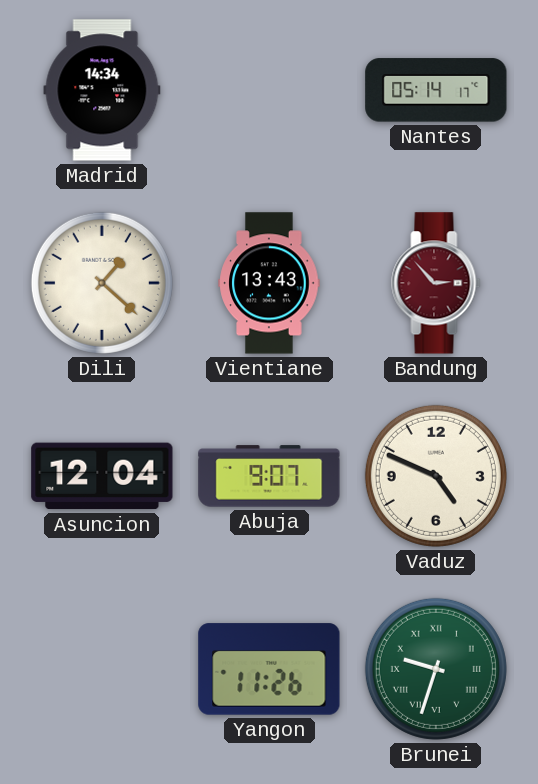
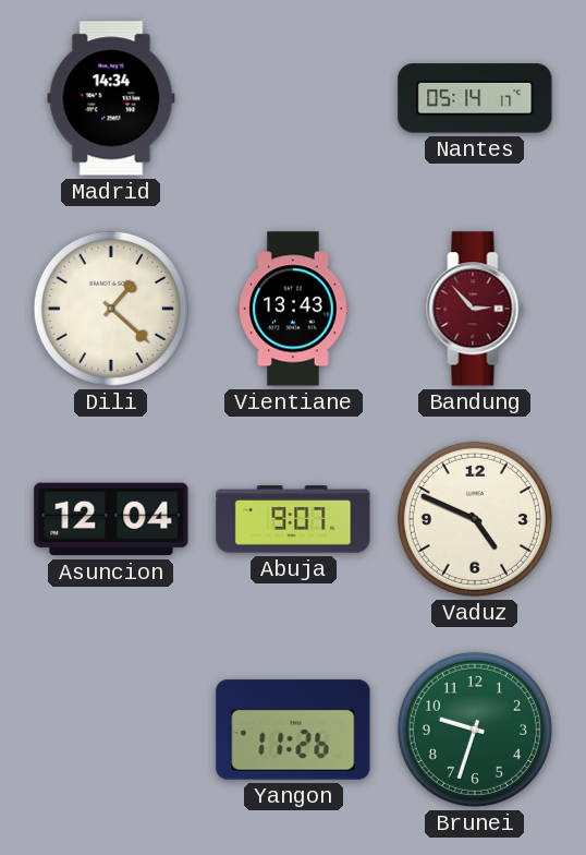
Brunei numerals: Roman -> Arabic (475, 730)
